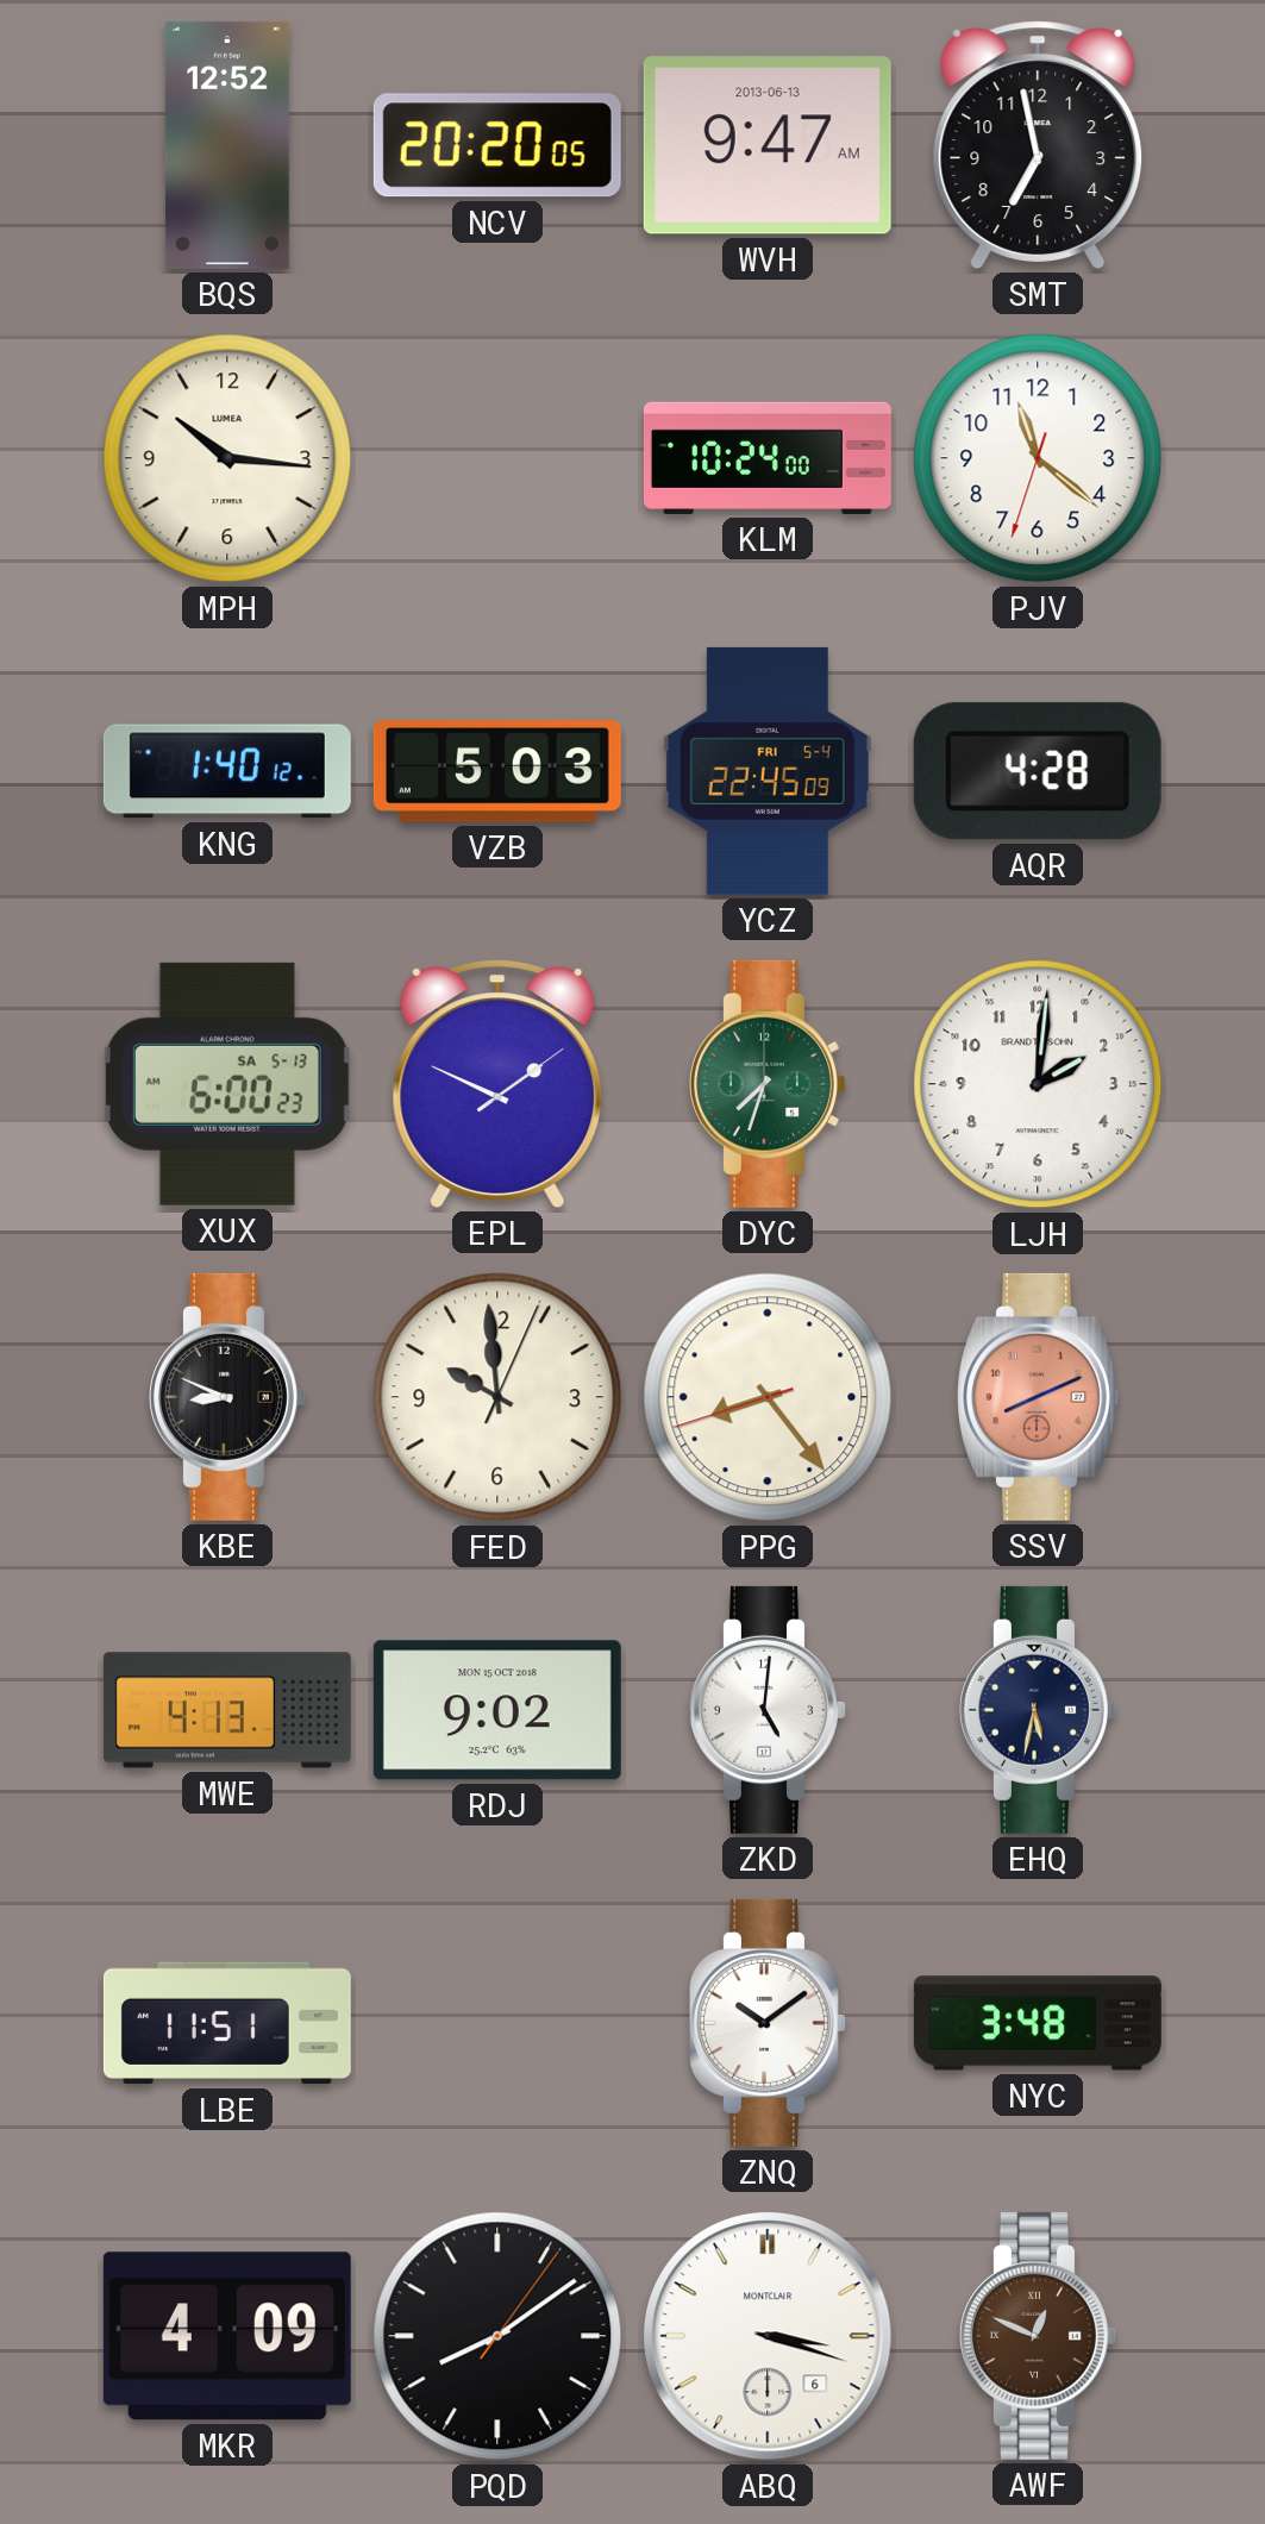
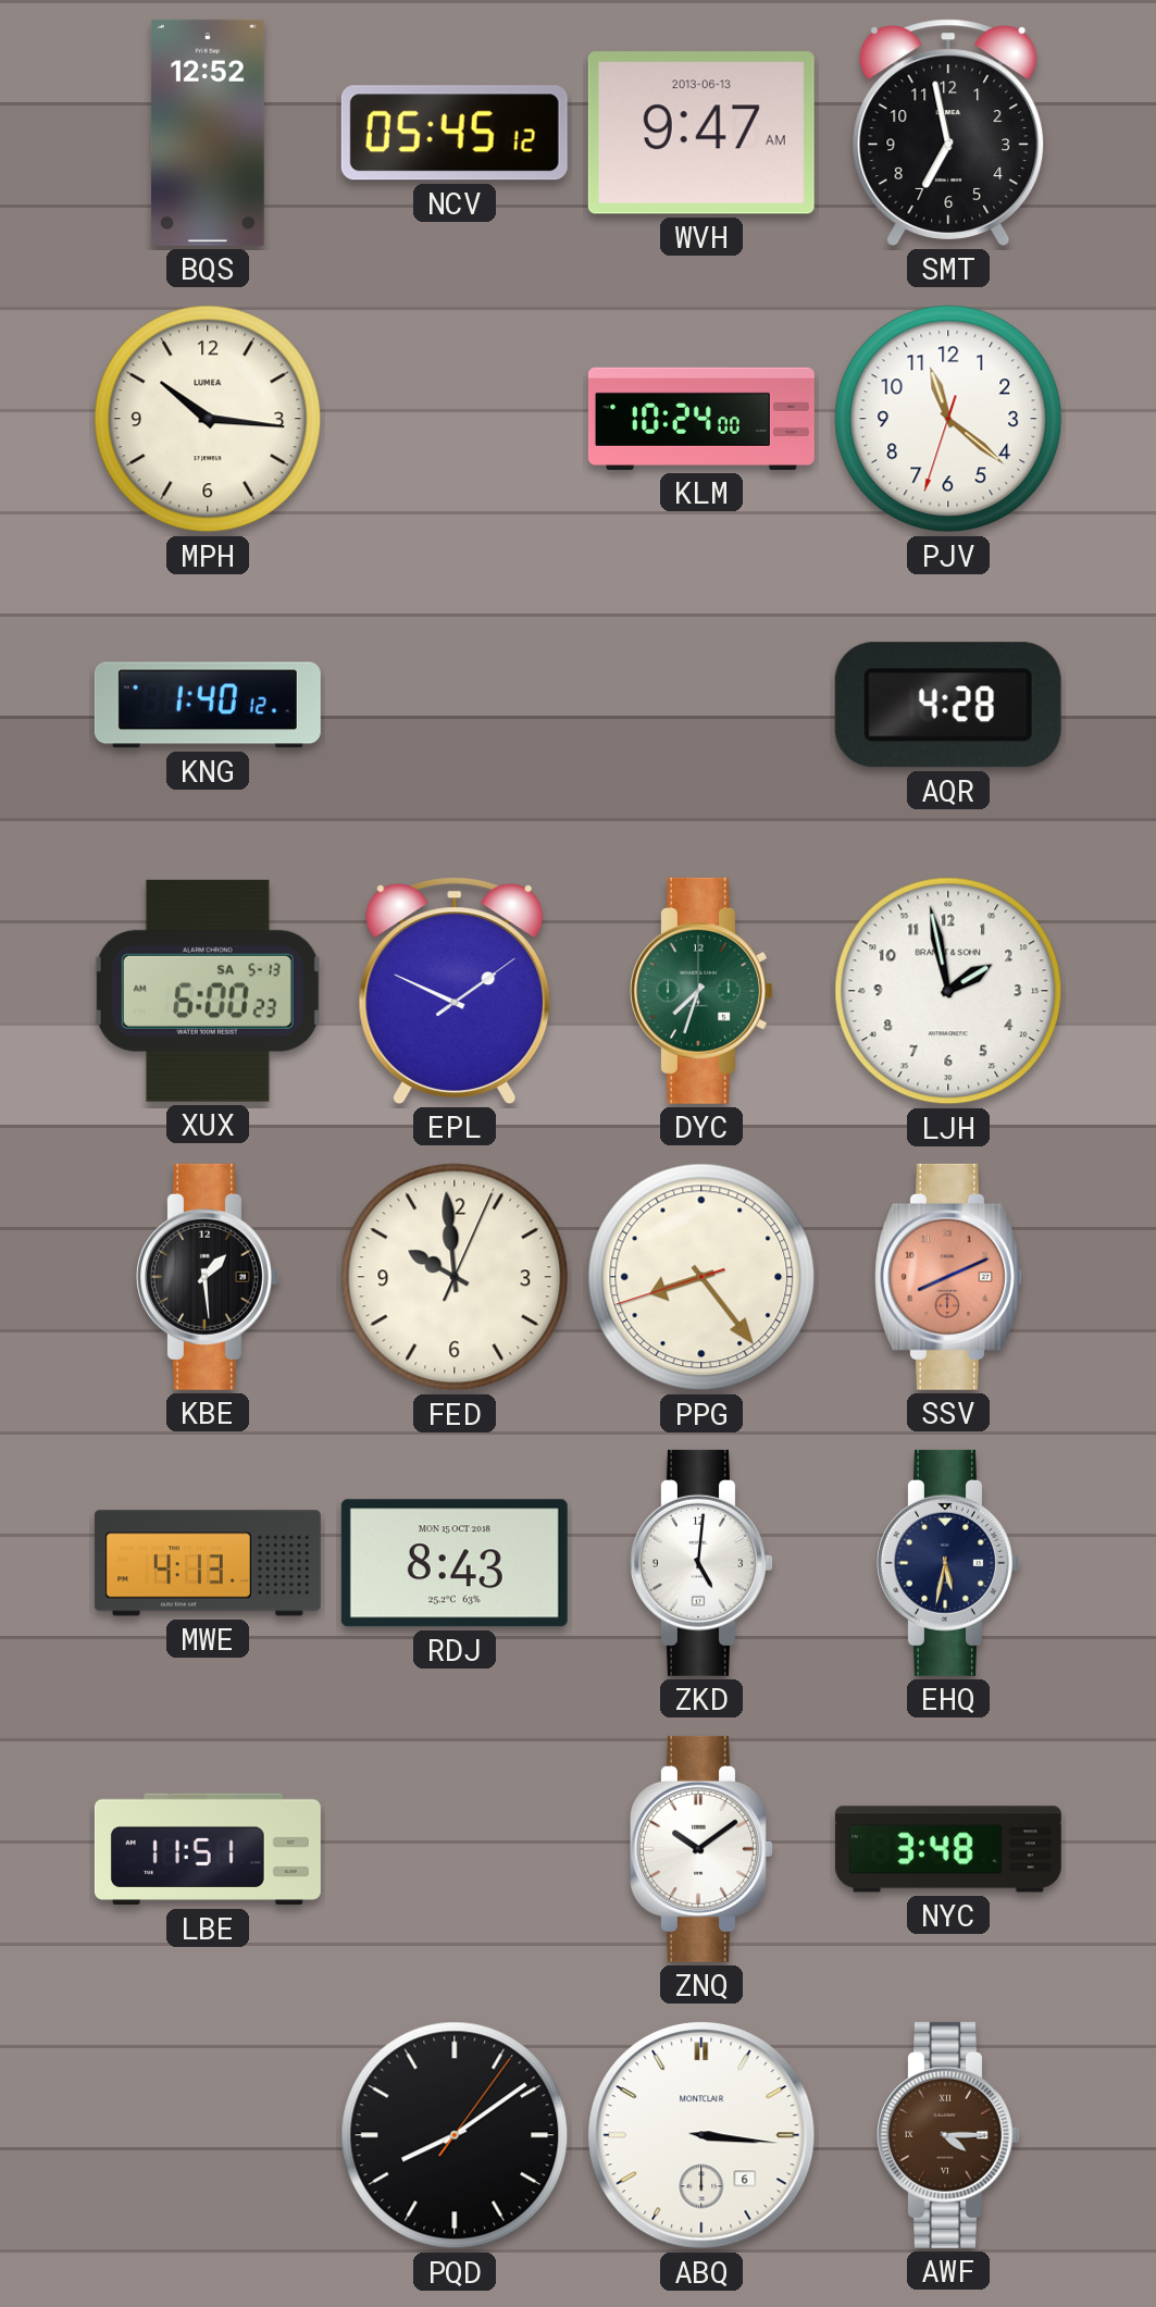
NCV: 20:20 -> 05:45 (455, 133)
VZB: 5:03 -> none (497, 771)
YCZ: 22:45 -> none (768, 771)
LJH: 2:01 -> 1:58 (948, 991)
KBE: 8:49 -> 1:29 (209, 1277)
RDJ: 9:02 -> 8:43 (455, 1563)
MKR: 4:09 -> none (227, 2336)
ABQ: 3:18 -> 3:16 (701, 2135)
AWF: 12:49 -> 4:15 (949, 2135)
